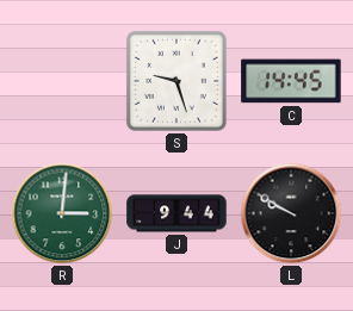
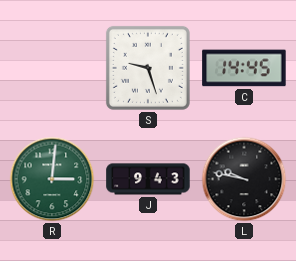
J: 9:44 -> 9:43 (148, 179)
L: 9:50 -> 9:47 (244, 179)
